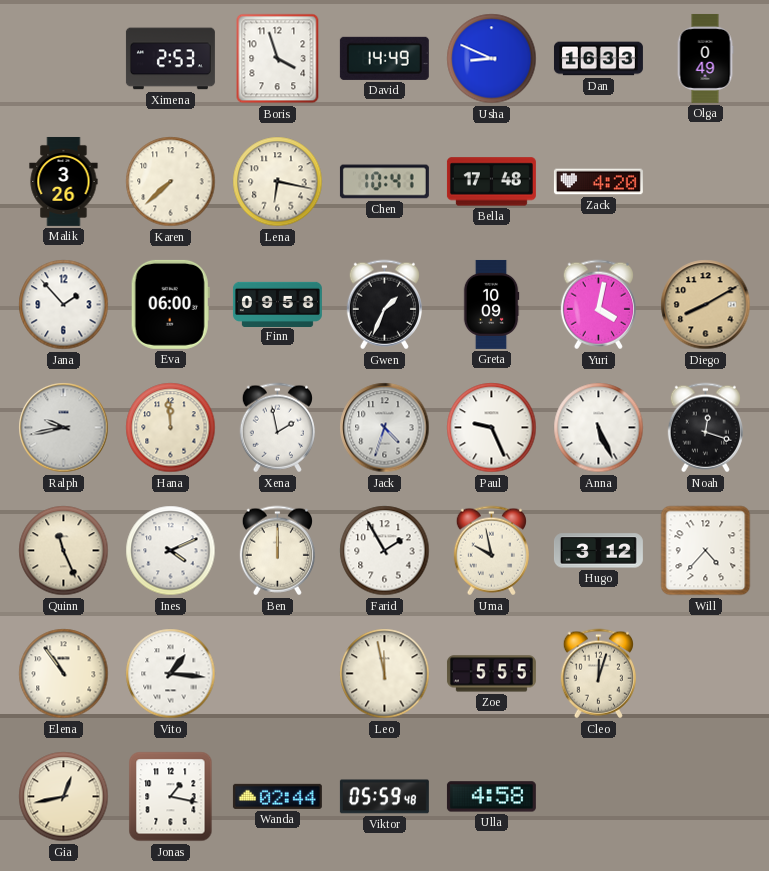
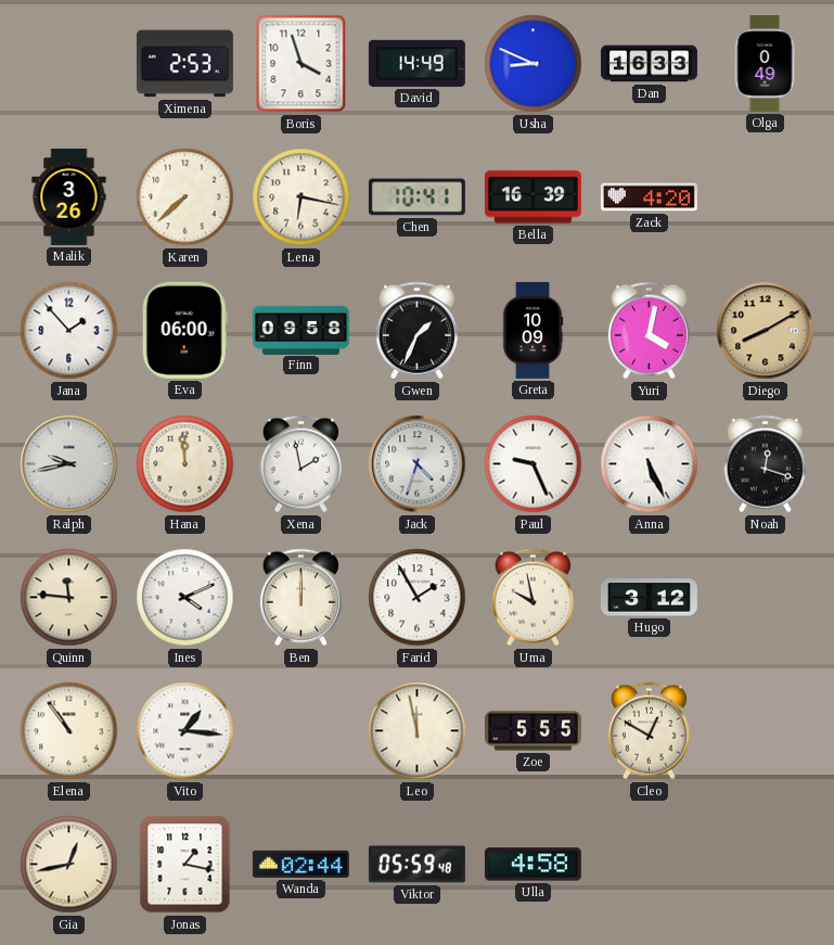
Bella: 17:48 -> 16:39 (533, 197)
Quinn: 11:26 -> 11:46 (69, 598)
Will: 4:37 -> none (706, 551)
Cleo: 12:03 -> 12:50 (649, 731)
